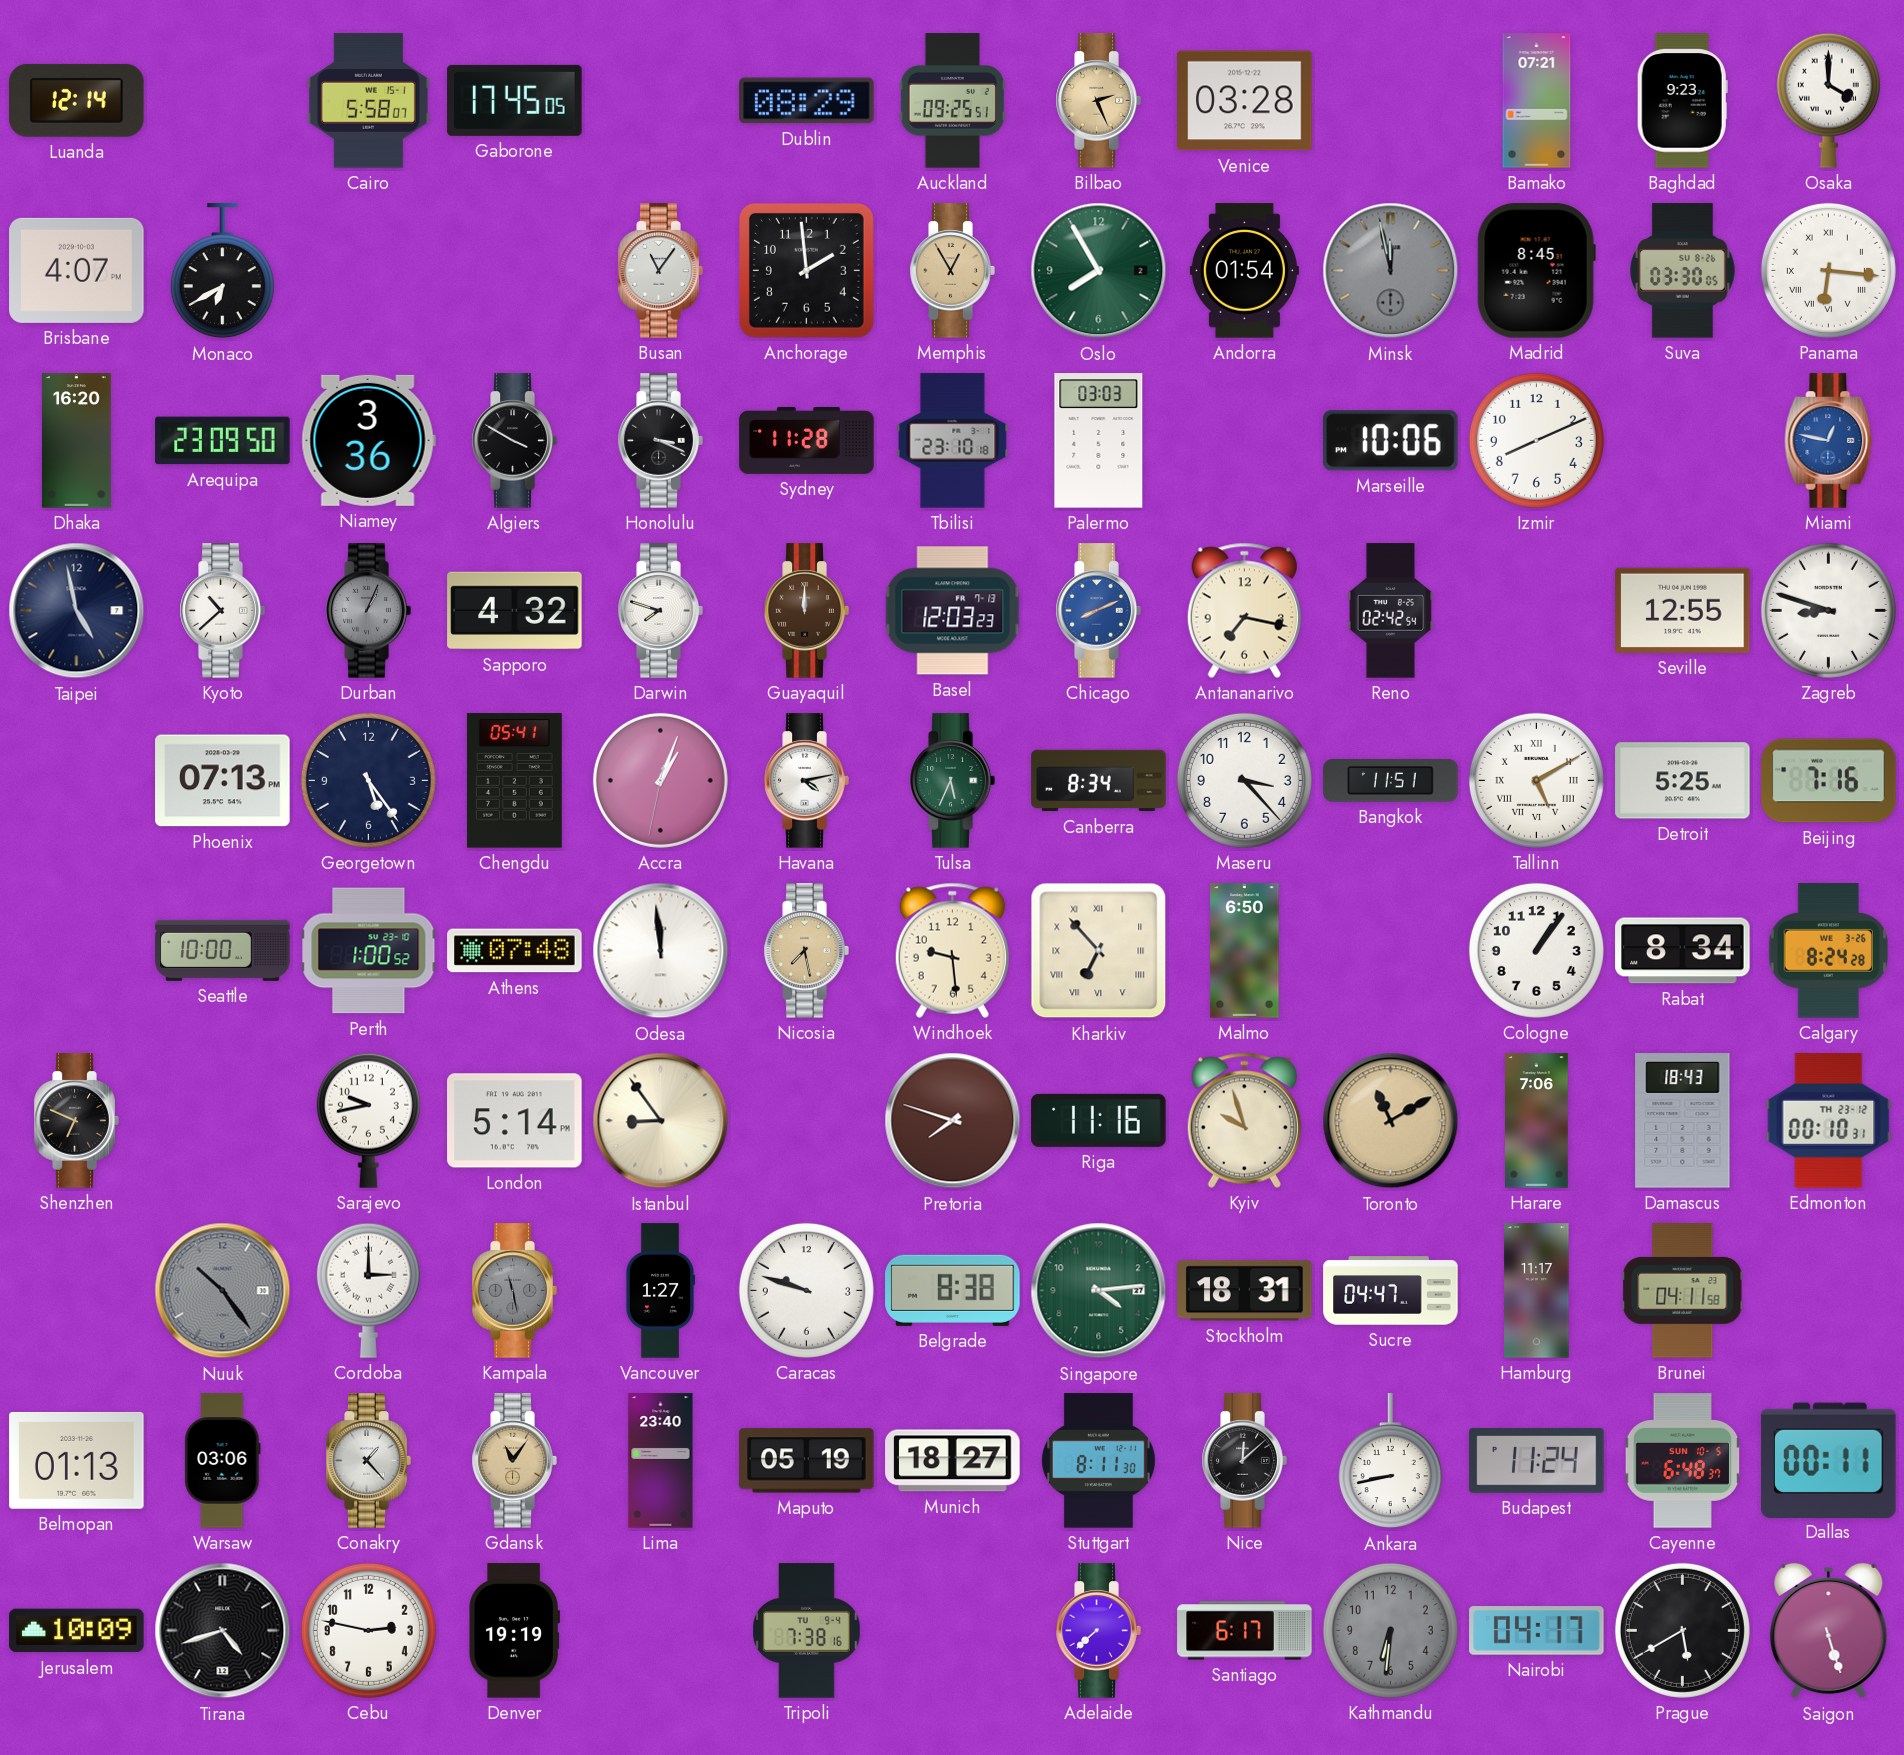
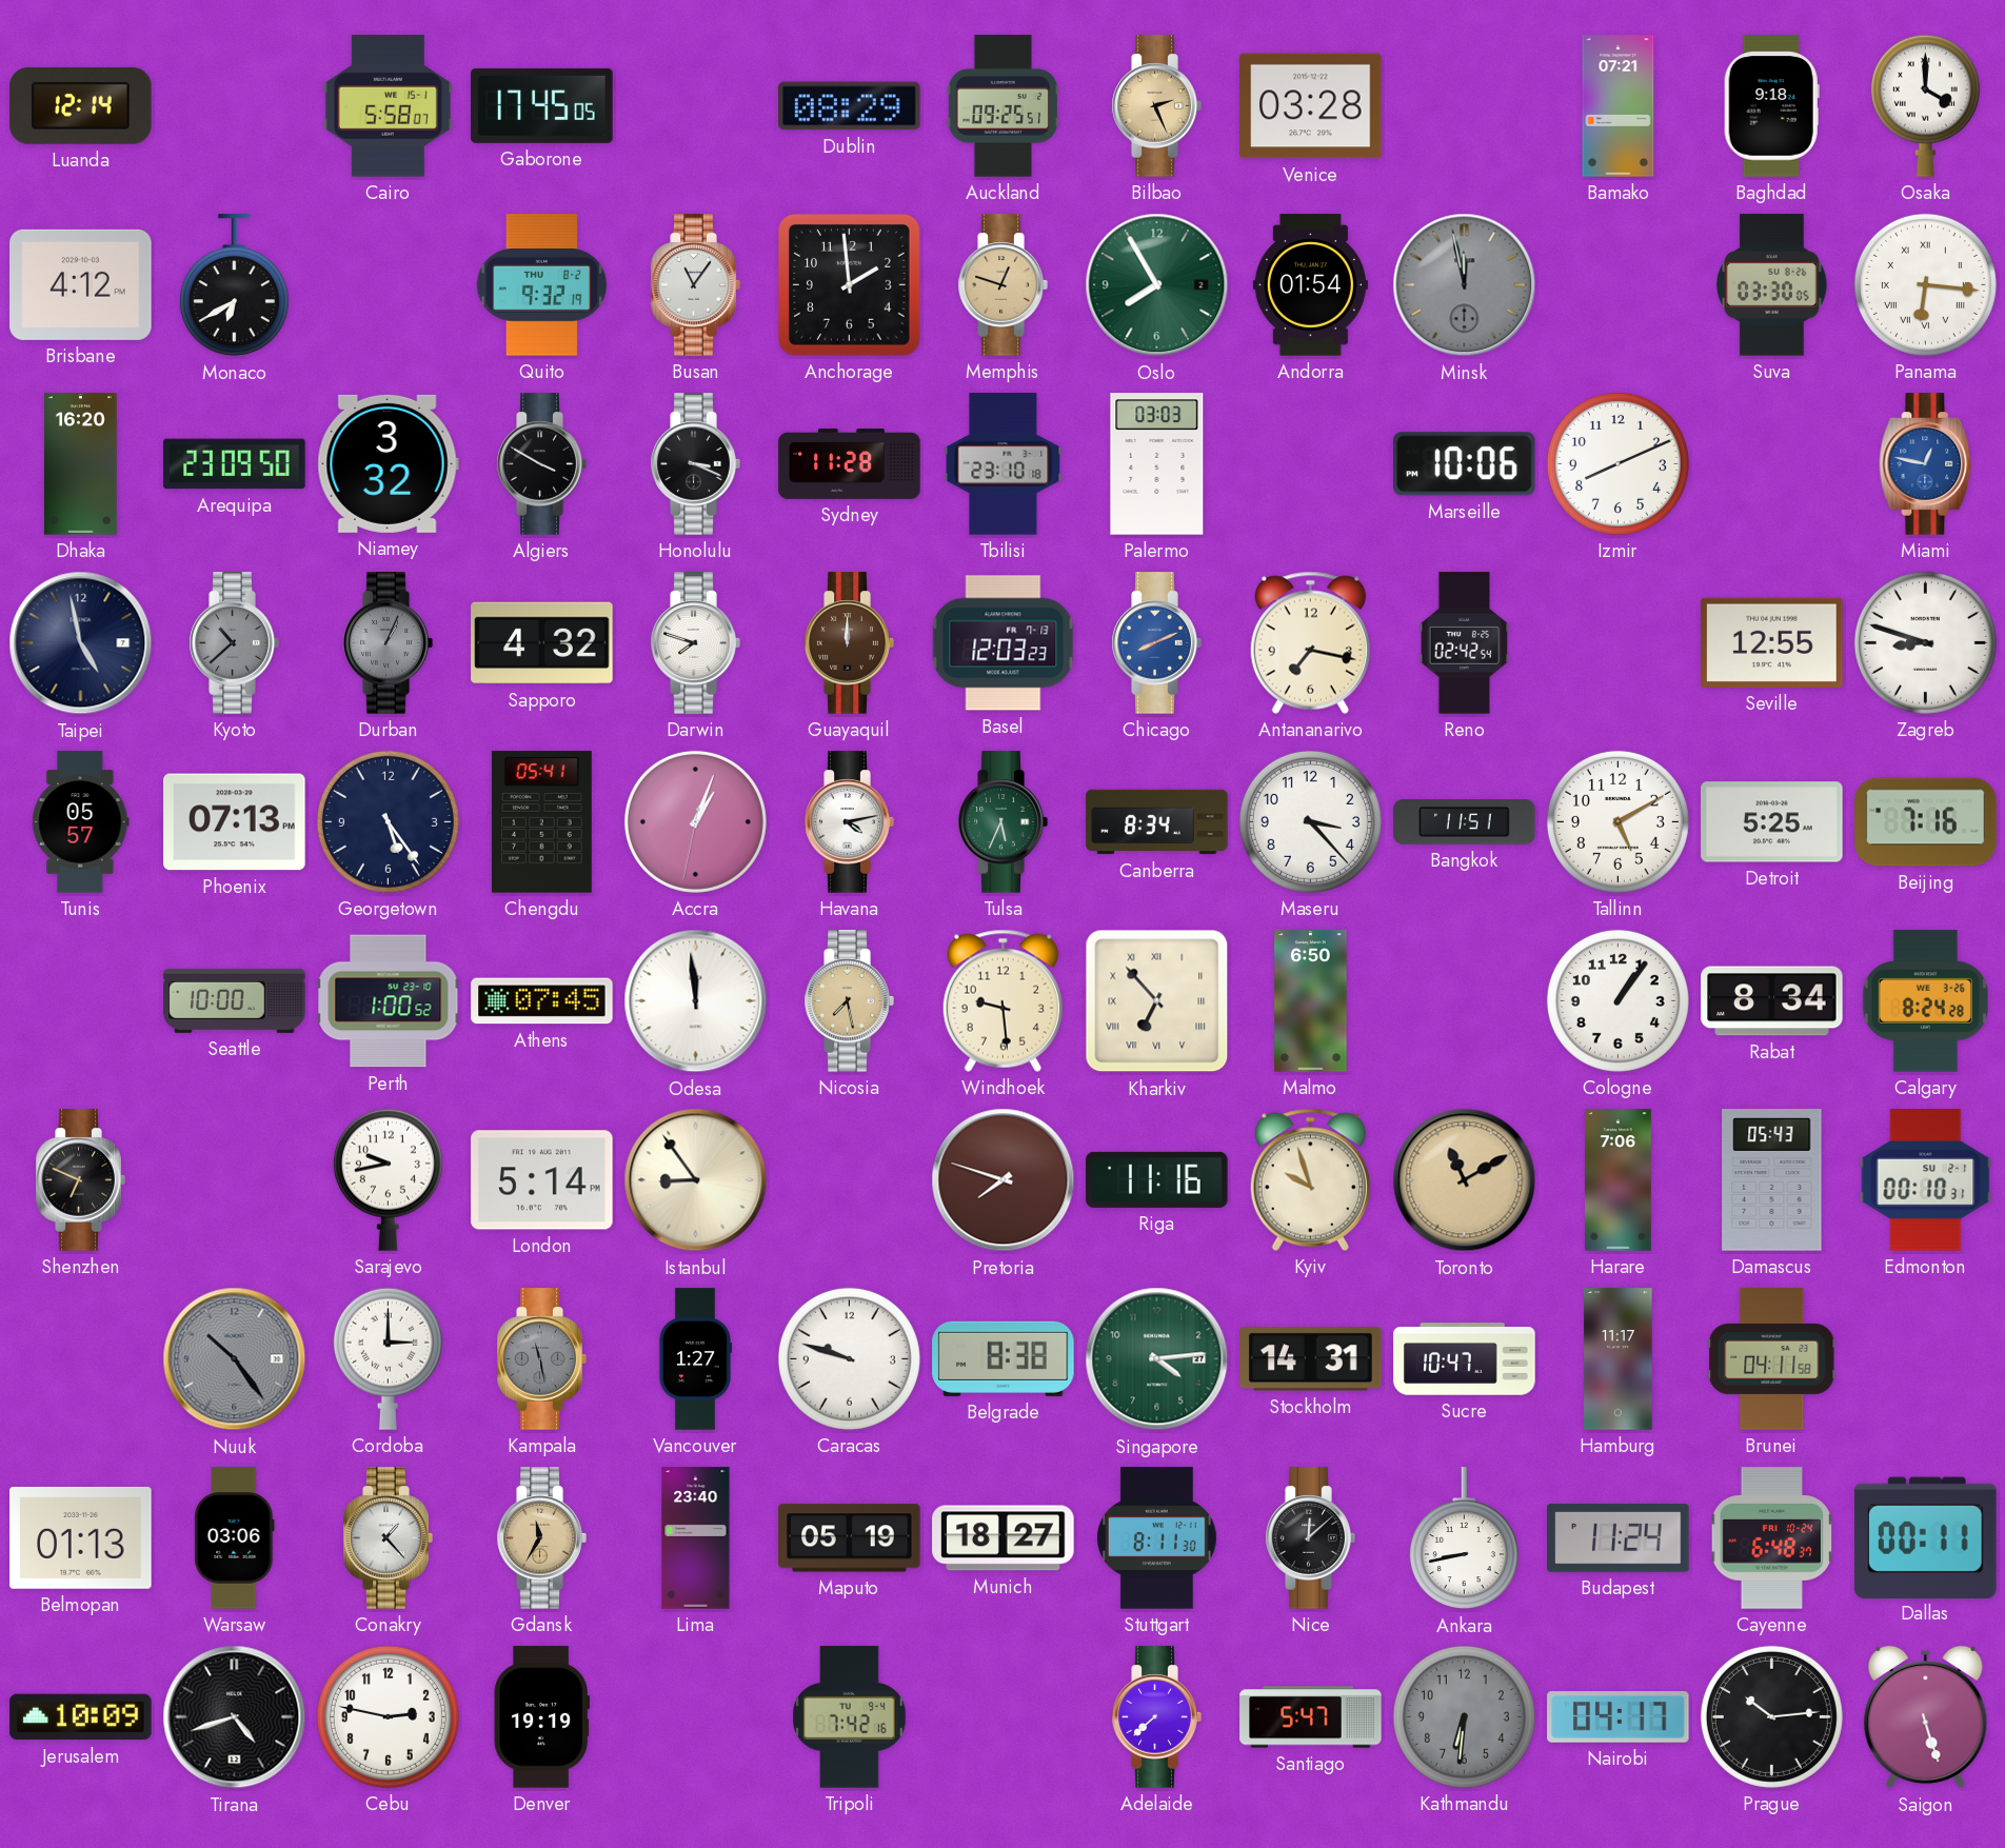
Baghdad: 9:23 -> 9:18 (1771, 106)
Brisbane: 4:07 -> 4:12 (81, 284)
Quito: none -> 9:32 (542, 285)
Memphis: 12:55 -> 12:48 (1002, 285)
Madrid: 8:45 -> none (1536, 271)
Niamey: 3:36 -> 3:32 (388, 463)
Kyoto dial: white -> grey (234, 643)
Tunis: none -> 05:57 (81, 822)
Tallinn numerals: Roman -> Arabic (1617, 821)
Athens: 07:48 -> 07:45 (542, 1001)
Damascus: 18:43 -> 05:43 (1772, 1180)
Edmonton date: TH 23-12 -> SU 2-1 (1926, 1180)
Stockholm: 18:31 -> 14:31 (1311, 1359)
Sucre: 04:47 -> 10:47 (1465, 1359)
Gdansk: 11:06 -> 11:35 (541, 1538)
Cayenne date: SUN 10-5 -> FRI 10-24 (1772, 1538)
Tripoli: 7:38 -> 7:42 (850, 1717)
Santiago: 6:17 -> 5:47 (1311, 1717)
Prague: 5:40 -> 10:14 (1771, 1716)
